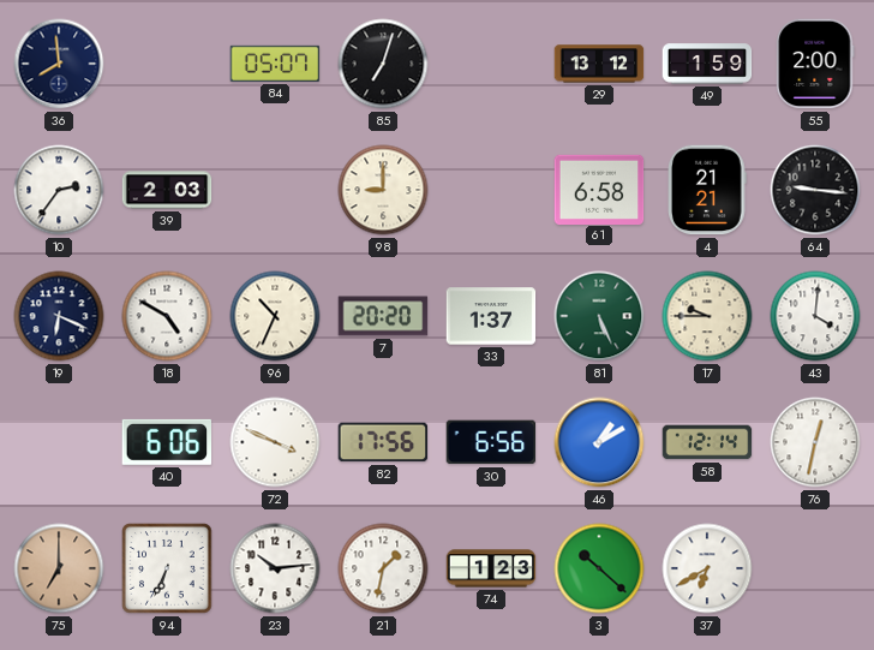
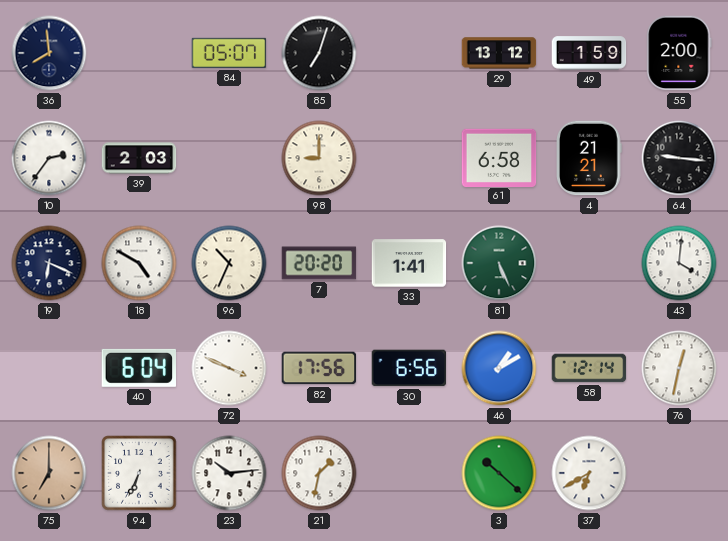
33: 1:37 -> 1:41 (409, 263)
17: 9:45 -> none (707, 316)
40: 6:06 -> 6:04 (139, 368)
74: 1:23 -> none (491, 568)
